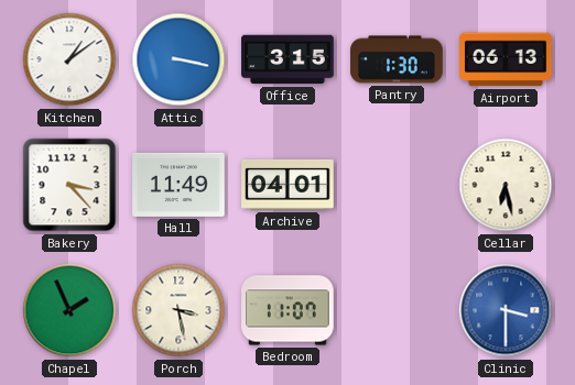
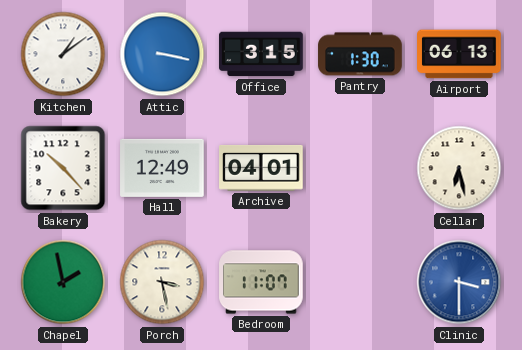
Bakery: 3:23 -> 10:23 (63, 168)
Hall: 11:49 -> 12:49 (162, 168)
Chapel: 1:56 -> 1:58 (63, 282)
